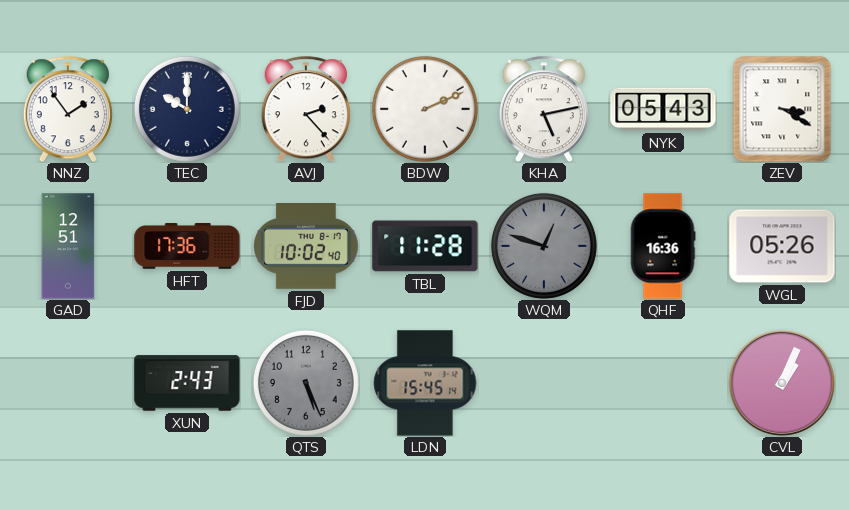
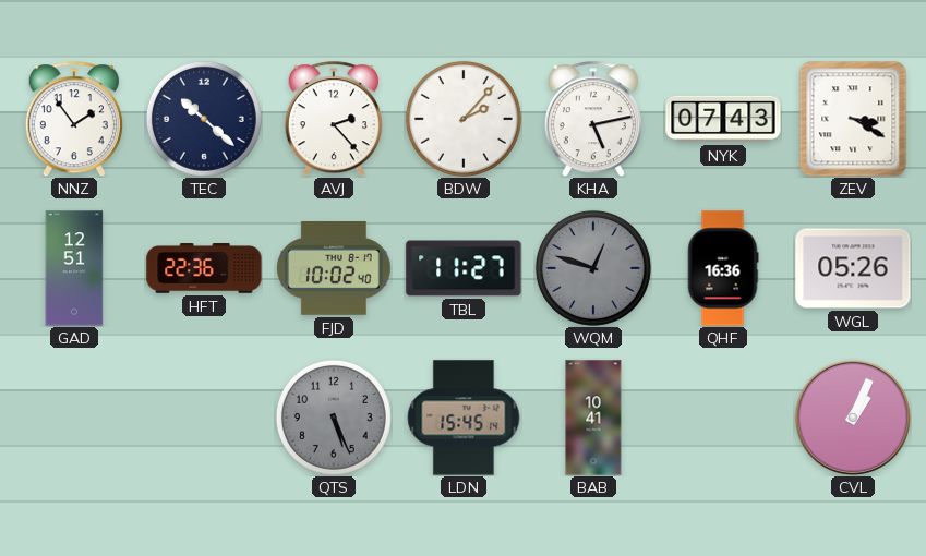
TEC: 10:00 -> 10:22 (204, 119)
BDW: 2:11 -> 2:07 (464, 119)
NYK: 05:43 -> 07:43 (723, 119)
HFT: 17:36 -> 22:36 (204, 268)
TBL: 11:28 -> 11:27 (464, 268)
XUN: 2:43 -> none (187, 383)
BAB: none -> 10:41 (593, 418)
